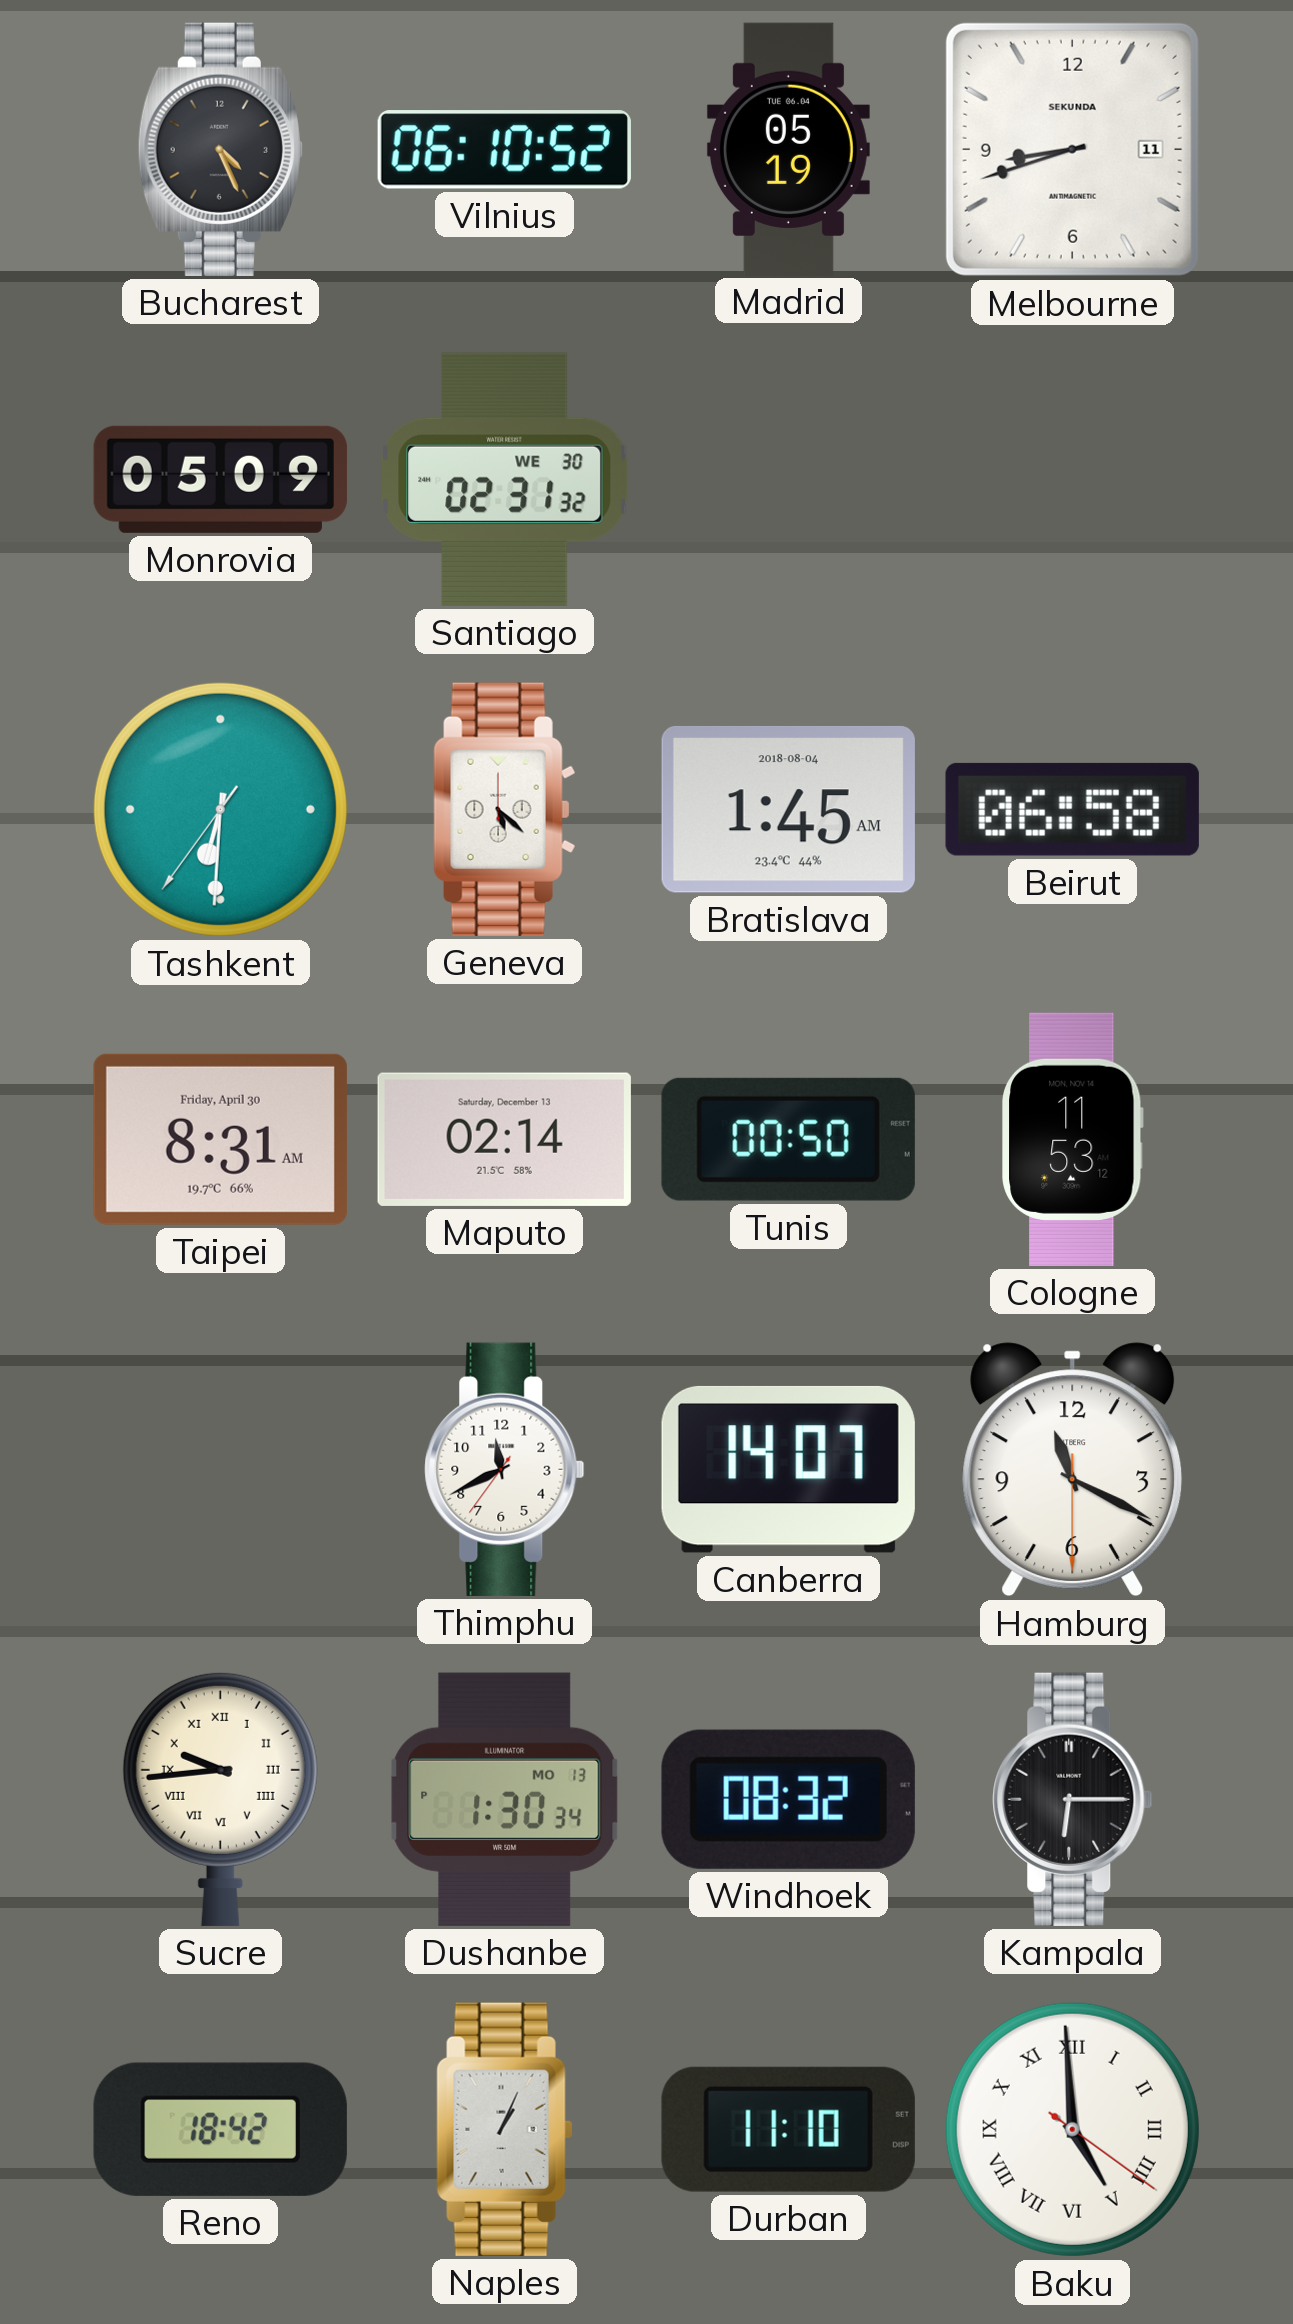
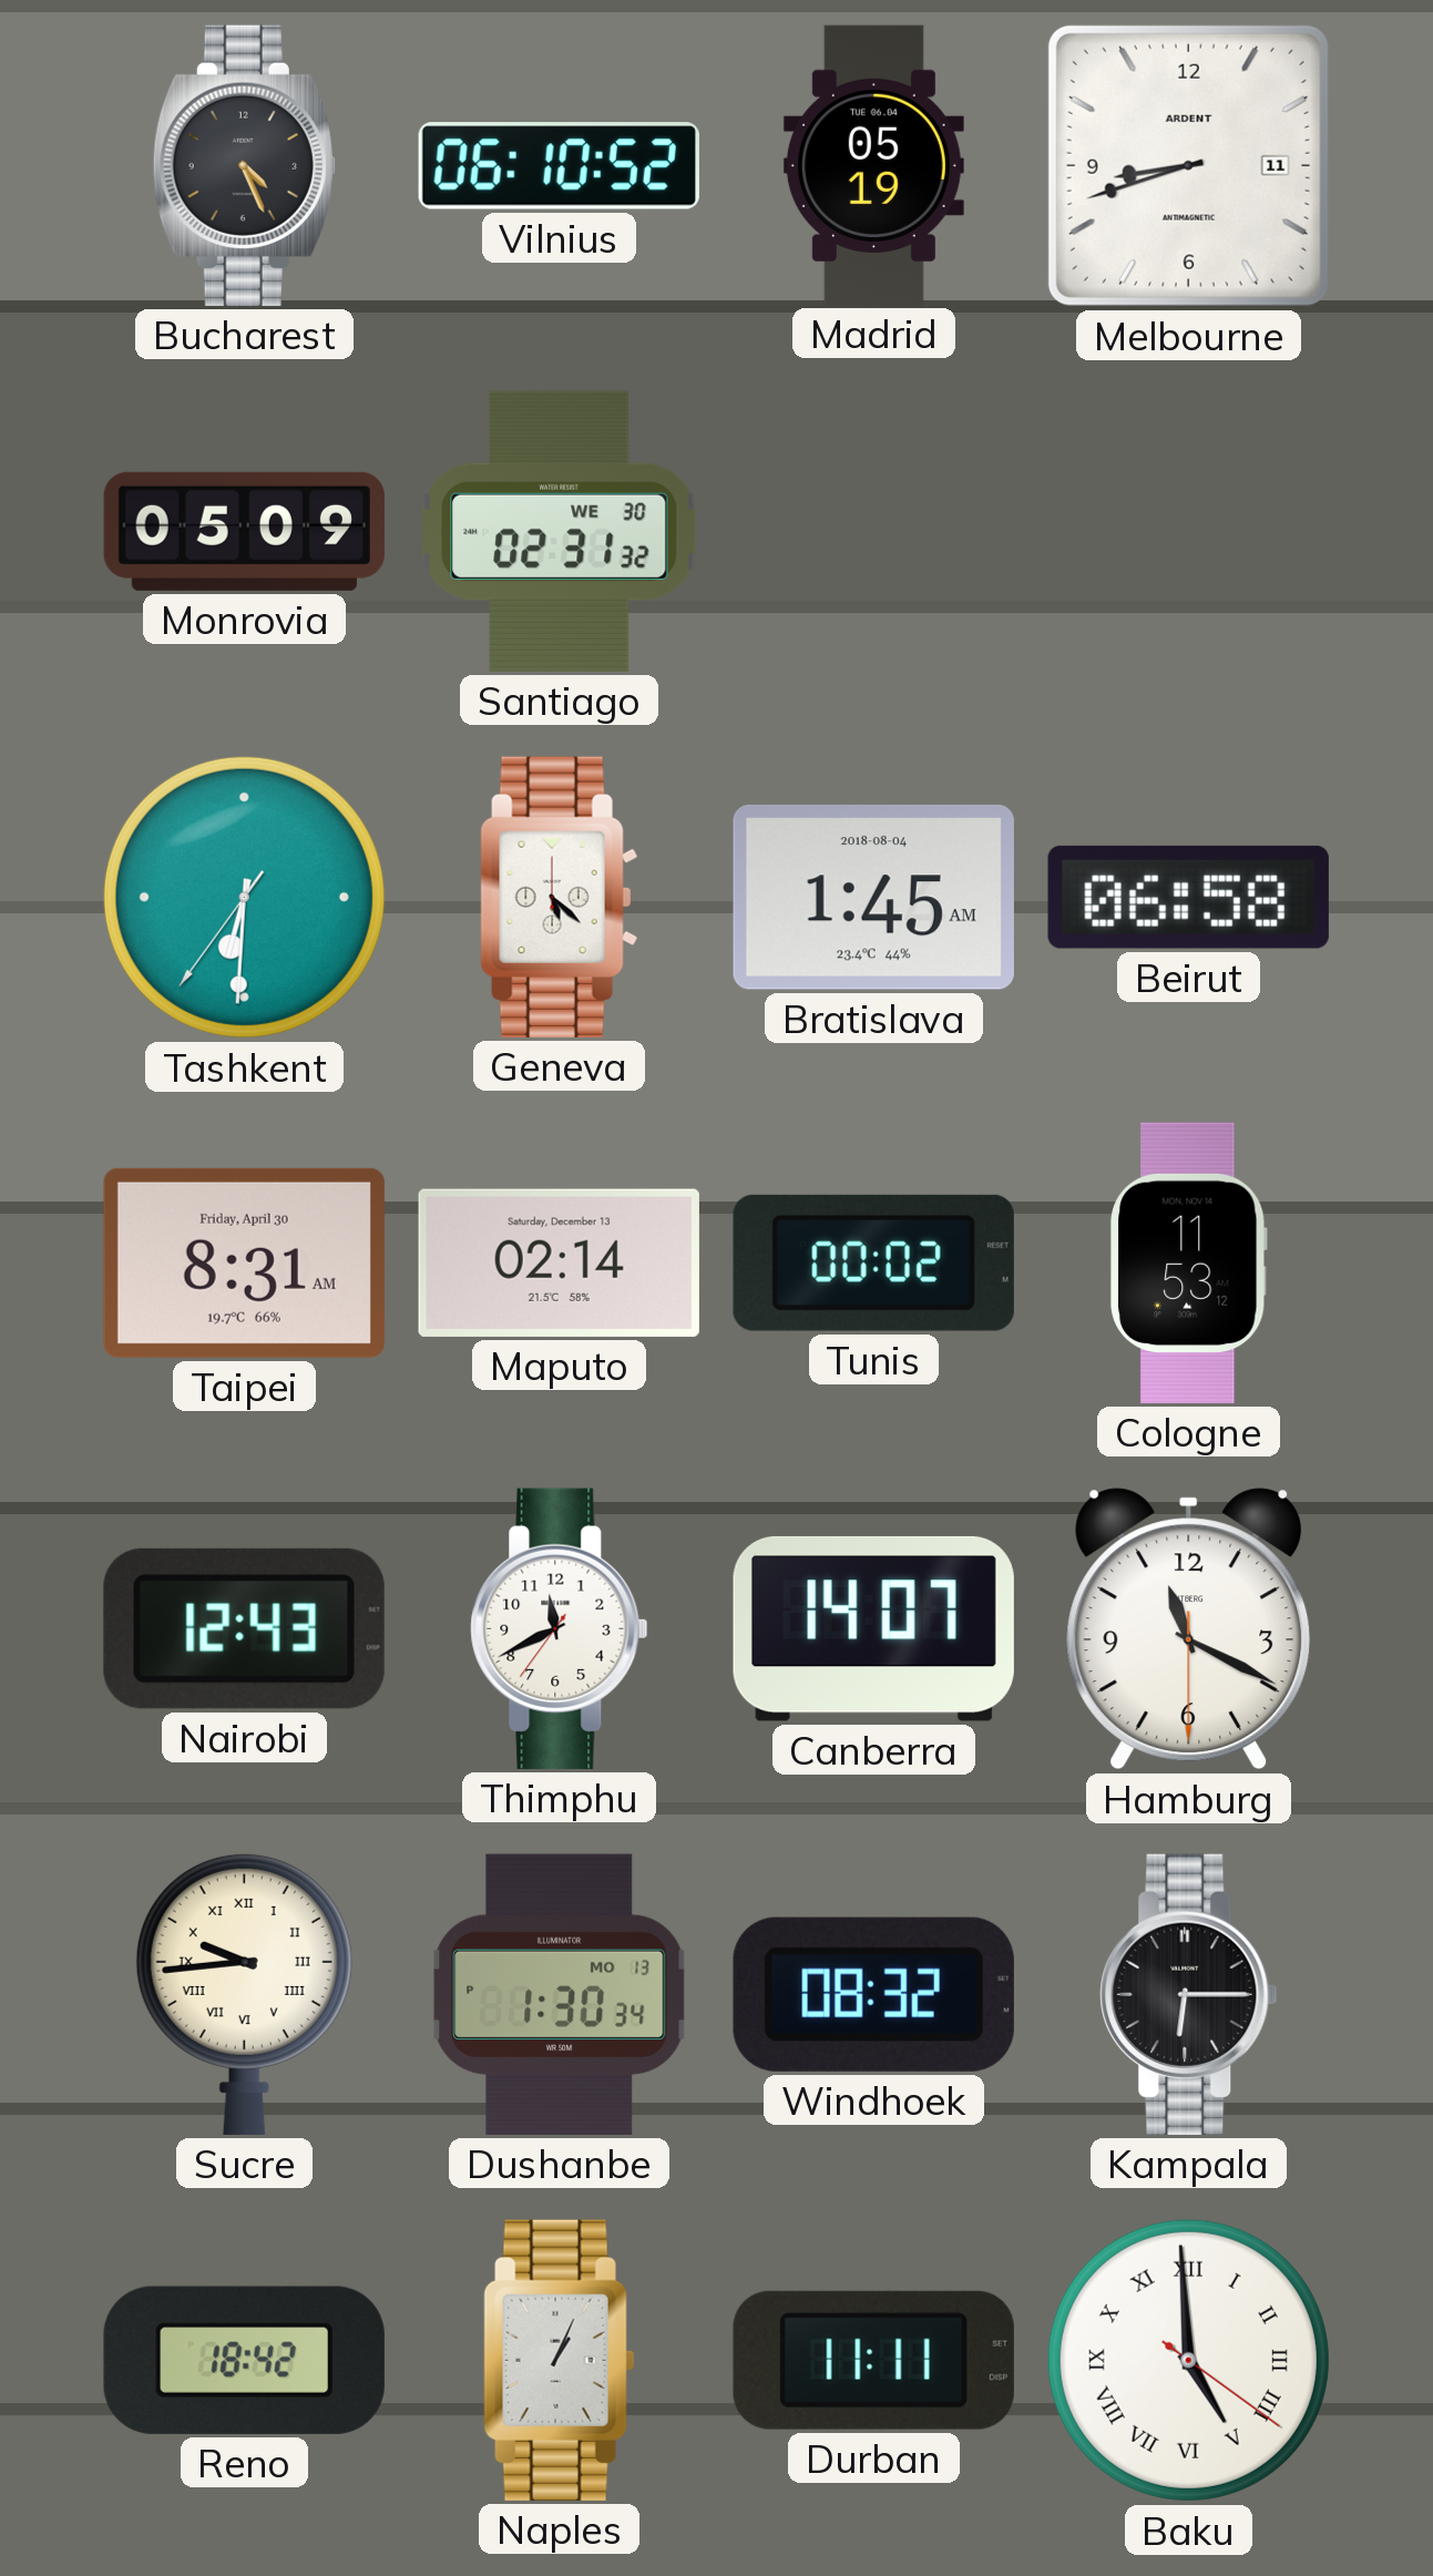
Melbourne brand: SEKUNDA -> ARDENT (1188, 165)
Tunis: 00:50 -> 00:02 (873, 1263)
Nairobi: none -> 12:43 (244, 1628)
Durban: 11:10 -> 11:11 (873, 2360)
